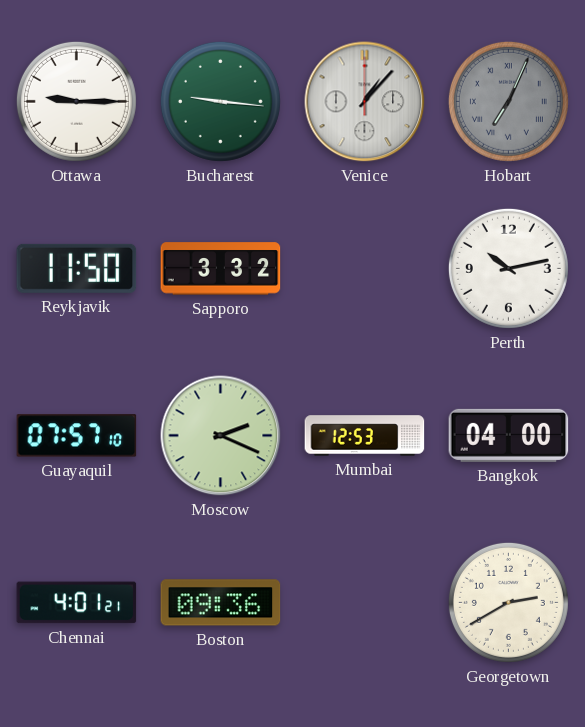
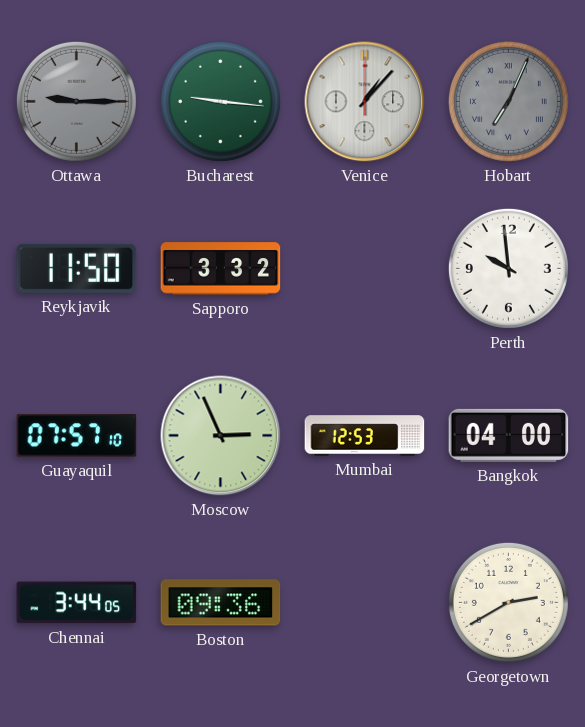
Ottawa dial: white -> grey (76, 101)
Perth: 10:13 -> 9:59 (508, 268)
Moscow: 2:19 -> 2:56 (221, 436)
Chennai: 4:01 -> 3:44 (77, 603)
